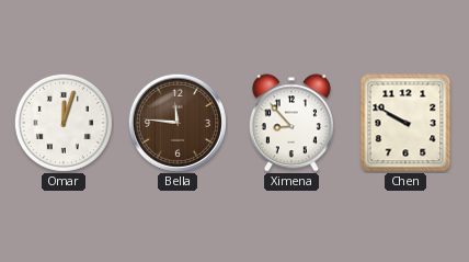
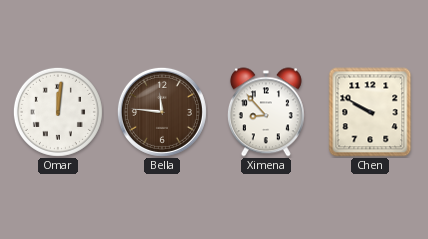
Omar: 12:03 -> 12:01 (58, 112)
